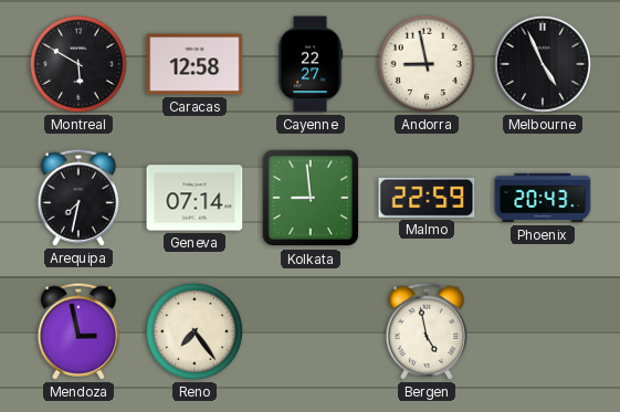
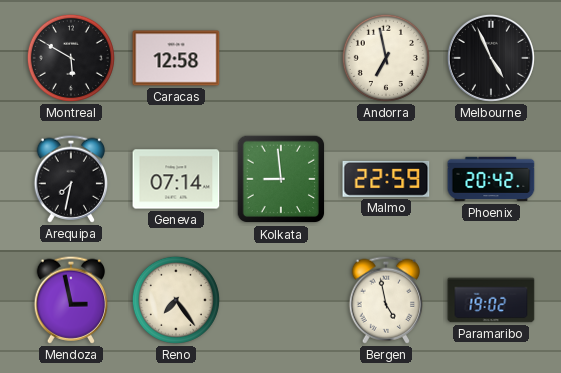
Cayenne: 22:27 -> none (311, 64)
Andorra: 8:58 -> 6:58 (386, 58)
Phoenix: 20:43 -> 20:42 (491, 179)
Paramaribo: none -> 19:02 (491, 300)
